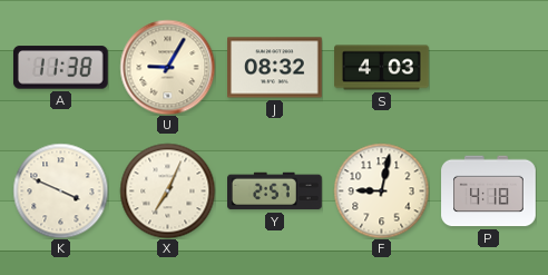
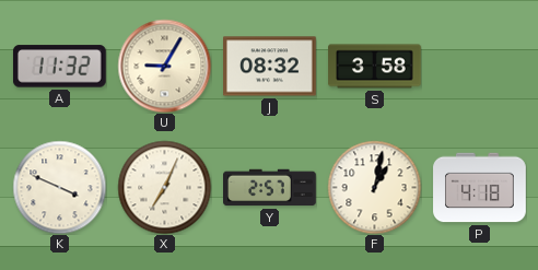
A: 11:38 -> 11:32 (59, 67)
S: 4:03 -> 3:58 (375, 67)
F: 9:02 -> 1:02 (374, 187)
